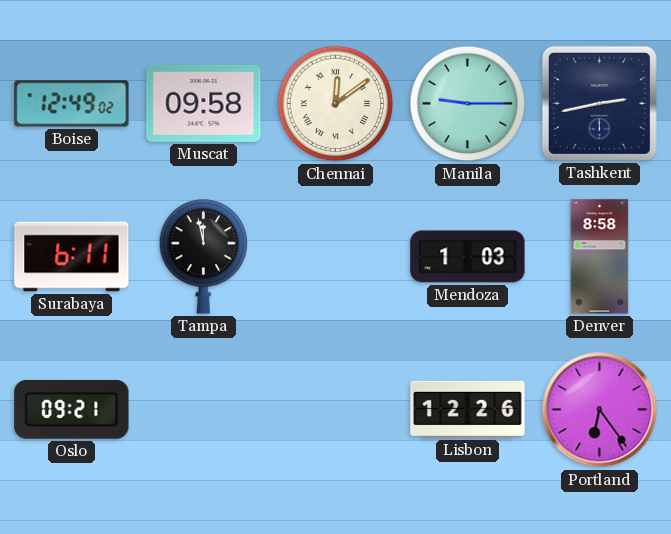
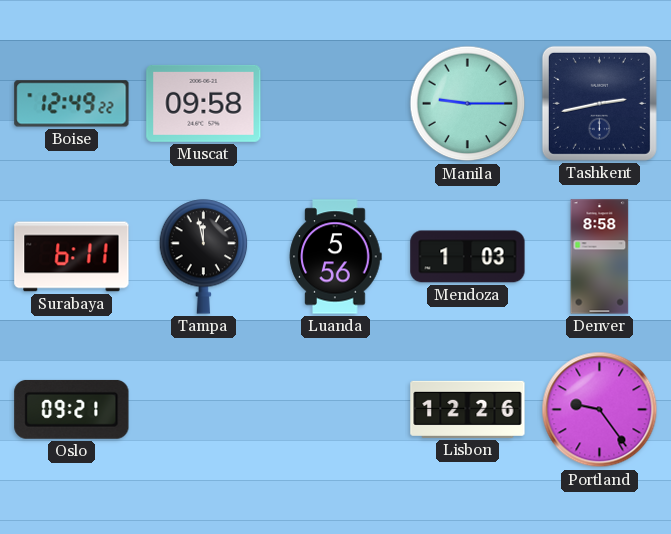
Boise: 12:49:02 -> 12:49:22 (72, 104)
Chennai: 12:09 -> none (336, 104)
Luanda: none -> 5:56 (336, 257)
Portland: 6:24 -> 9:24 (600, 410)
